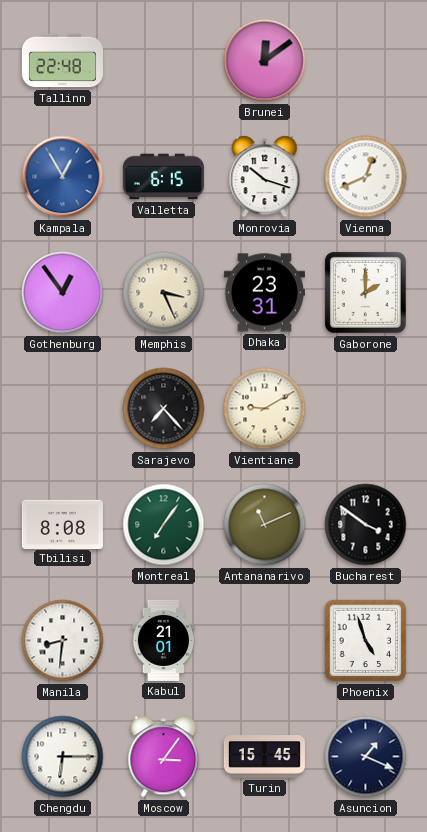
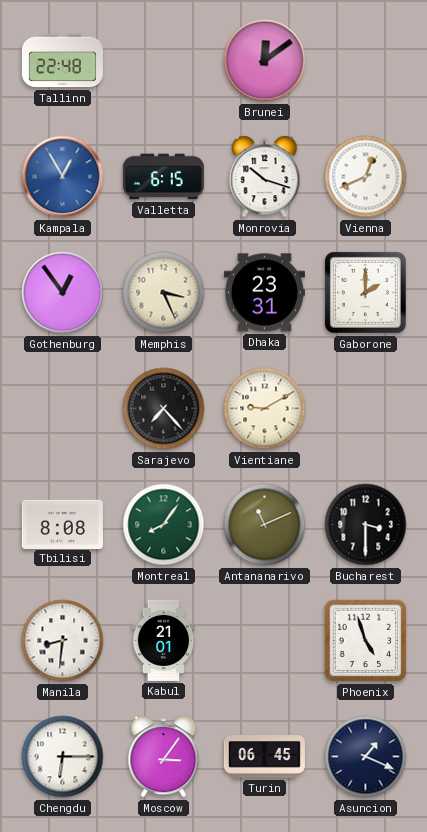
Montreal: 7:06 -> 8:06 (164, 525)
Bucharest: 3:51 -> 3:30 (366, 525)
Turin: 15:45 -> 06:45 (264, 757)
